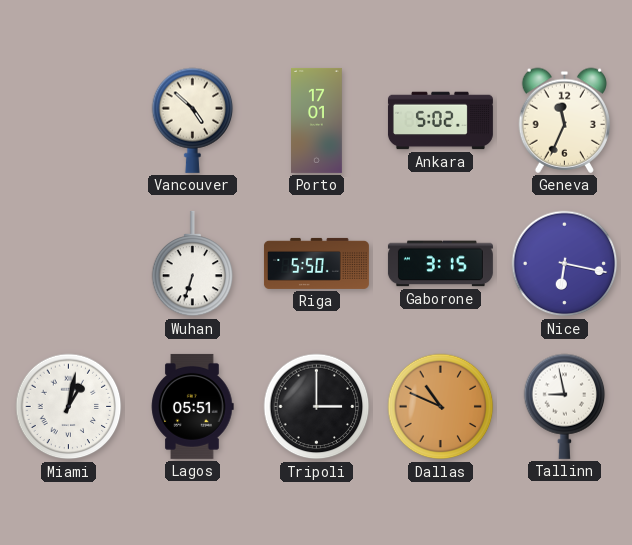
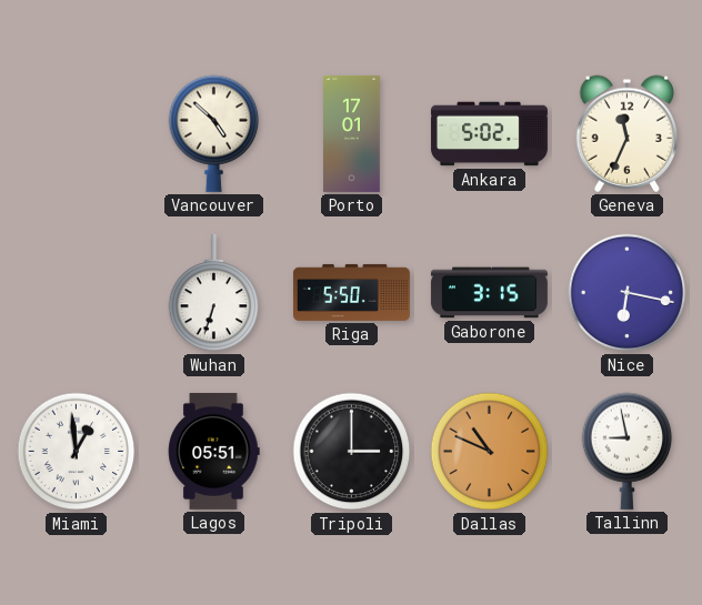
Miami: 1:02 -> 12:59 (77, 452)
